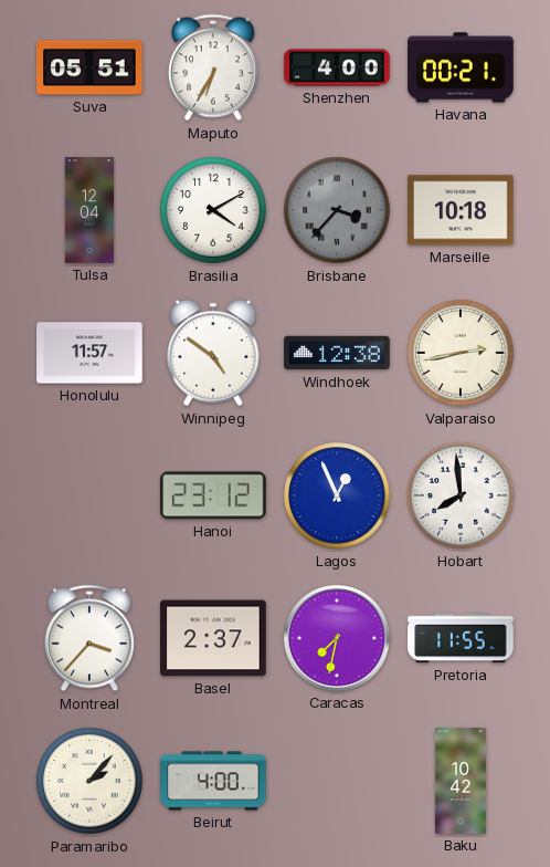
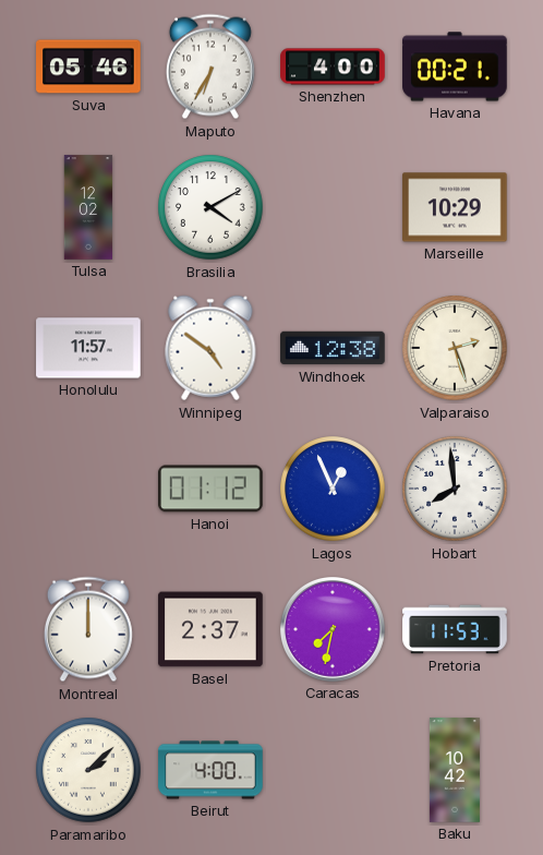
Suva: 05:51 -> 05:46 (88, 67)
Tulsa: 12:04 -> 12:02 (88, 207)
Brisbane: 3:37 -> none (337, 210)
Marseille: 10:18 -> 10:29 (455, 207)
Valparaiso: 2:43 -> 2:27 (455, 348)
Hanoi: 23:12 -> 01:12 (212, 489)
Montreal: 3:37 -> 12:00 (88, 629)
Pretoria: 11:55 -> 11:53 (455, 629)
Paramaribo: 2:07 -> 2:08 (88, 770)
